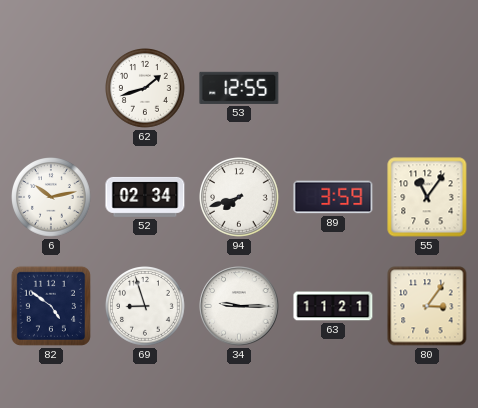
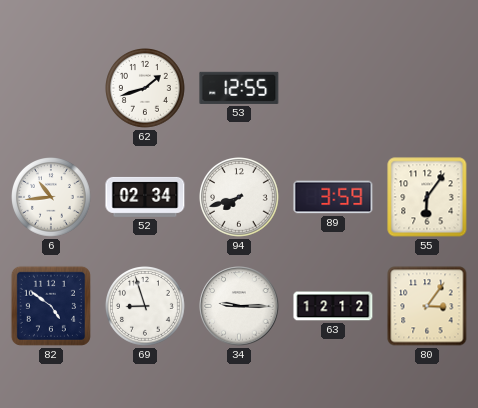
6: 10:13 -> 10:44 (52, 198)
55: 11:06 -> 6:06 (427, 197)
63: 11:21 -> 12:12 (333, 306)
